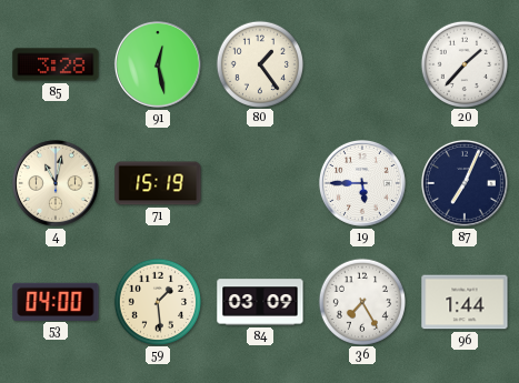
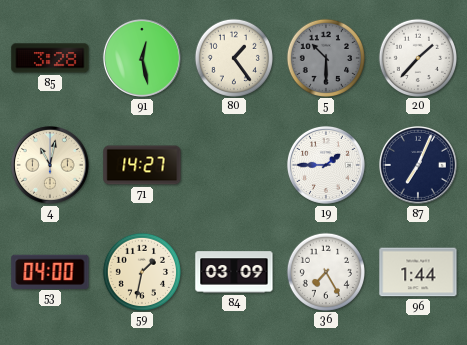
5: none -> 10:30 (325, 57)
71: 15:19 -> 14:27 (142, 165)
19: 5:45 -> 1:45 (326, 165)
59: 1:29 -> 1:32 (141, 271)
